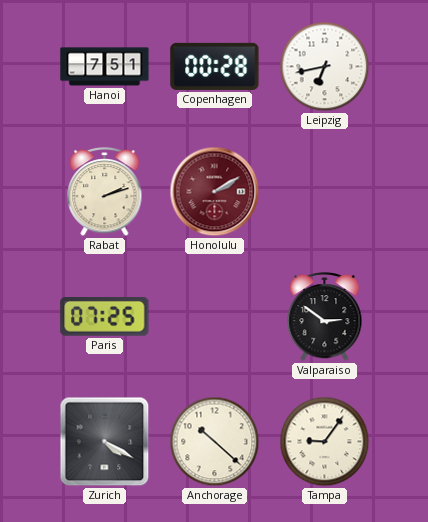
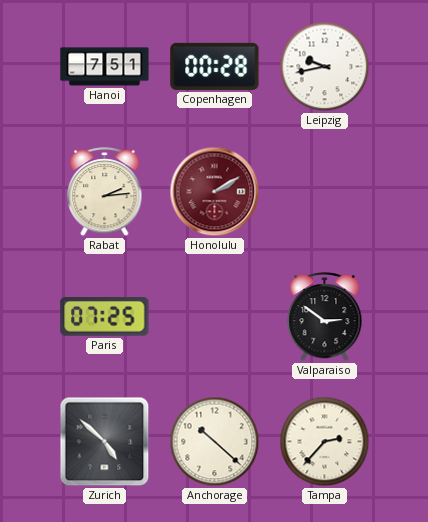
Leipzig: 6:43 -> 9:43 (325, 67)
Rabat: 2:12 -> 2:14 (105, 192)
Zurich: 4:20 -> 4:52 (105, 442)
Tampa: 9:06 -> 2:37 (325, 442)
